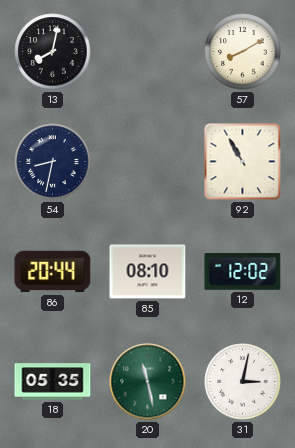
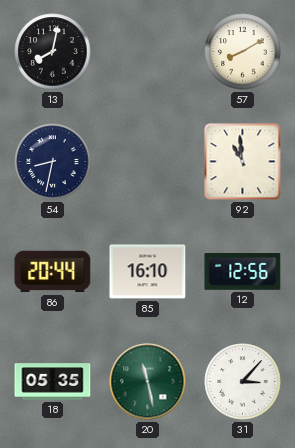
92: 10:55 -> 10:59 (243, 162)
85: 08:10 -> 16:10 (148, 272)
12: 12:02 -> 12:56 (243, 272)
31: 3:02 -> 3:07 (243, 382)
